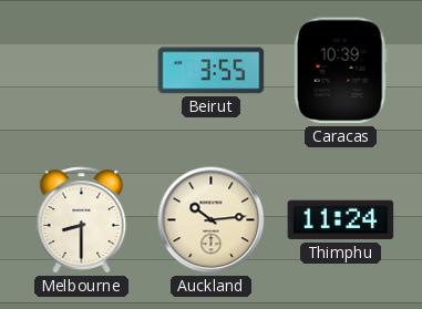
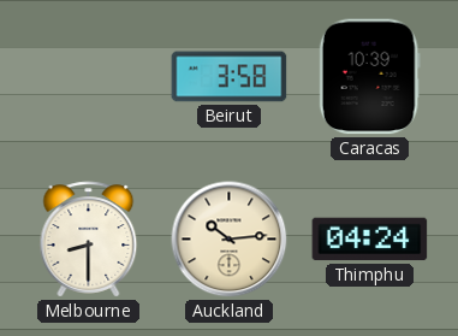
Beirut: 3:55 -> 3:58 (230, 77)
Thimphu: 11:24 -> 04:24 (370, 240)
